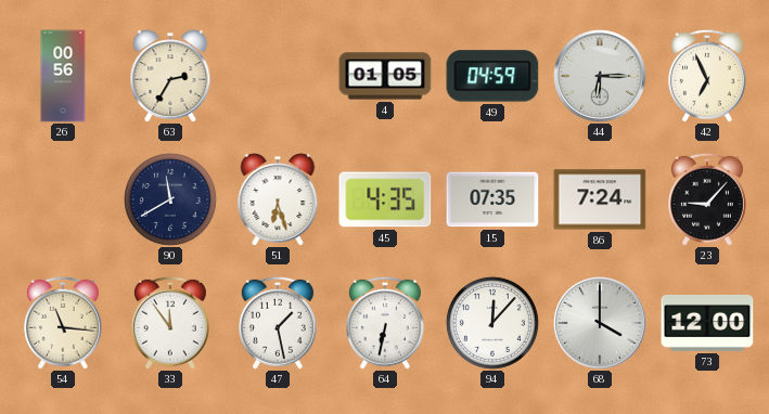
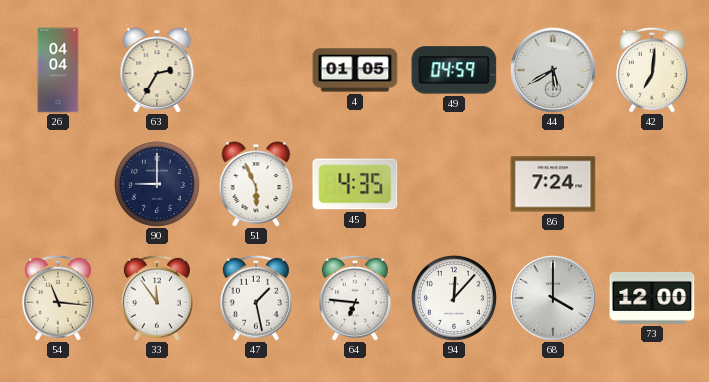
26: 00:56 -> 04:04 (58, 70)
44: 6:15 -> 5:40 (554, 71)
42: 6:56 -> 7:01 (652, 70)
90: 11:40 -> 9:00 (157, 184)
51: 6:27 -> 5:56 (256, 184)
15: 07:35 -> none (492, 199)
23: 9:07 -> none (707, 199)
64: 6:32 -> 6:46 (355, 298)
